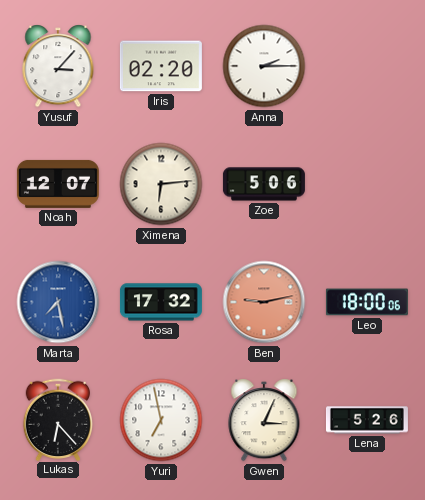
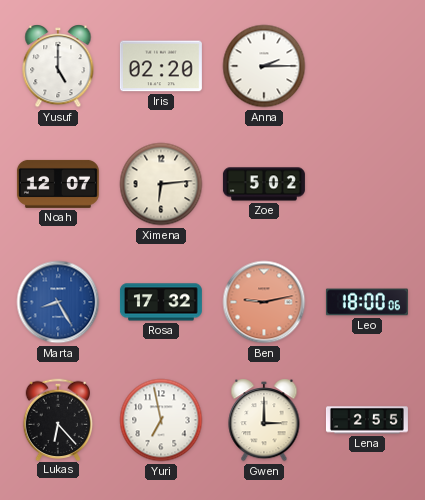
Yusuf: 3:07 -> 5:00 (58, 66)
Zoe: 5:06 -> 5:02 (264, 184)
Marta: 7:28 -> 8:25 (58, 302)
Gwen: 3:04 -> 3:00 (264, 420)
Lena: 5:26 -> 2:55 (367, 420)
